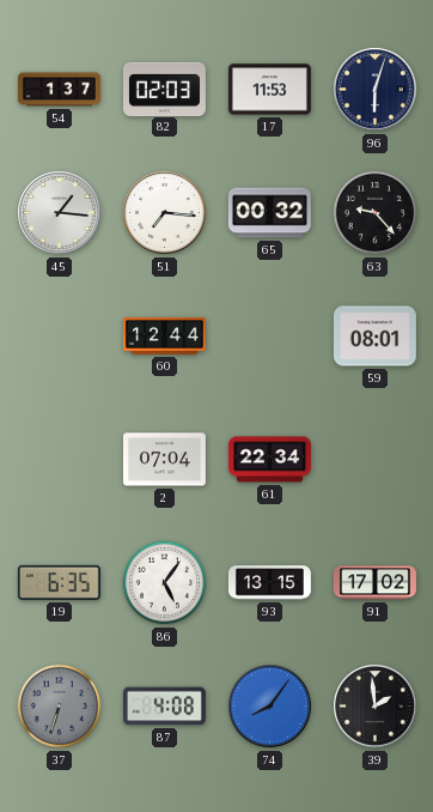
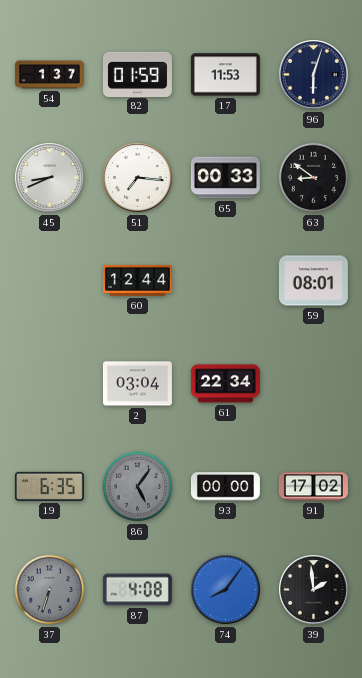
82: 02:03 -> 01:59 (137, 74)
45: 1:16 -> 8:41 (50, 178)
65: 00:32 -> 00:33 (225, 178)
63: 9:23 -> 8:51 (314, 178)
2: 07:04 -> 03:04 (137, 384)
86 dial: white -> grey (138, 487)
93: 13:15 -> 00:00 (225, 487)
